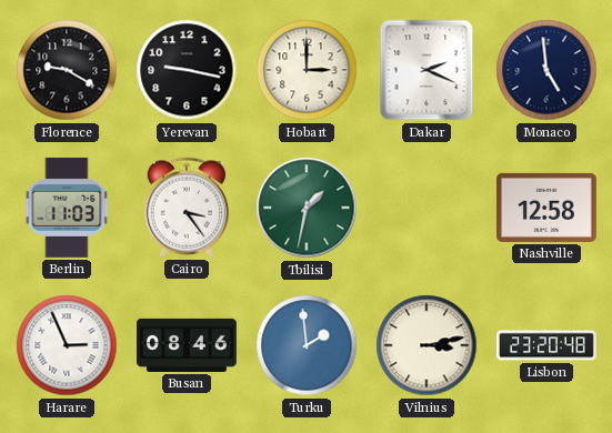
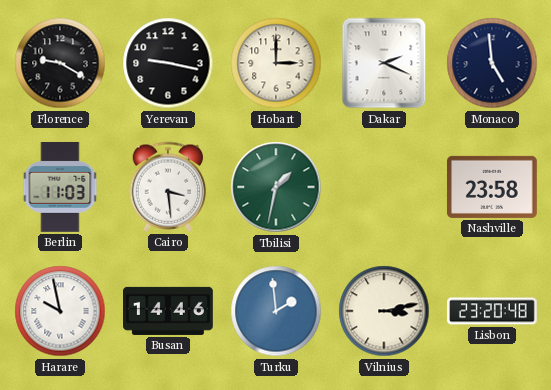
Cairo: 3:24 -> 3:29 (168, 187)
Nashville: 12:58 -> 23:58 (492, 187)
Harare: 2:56 -> 9:58 (60, 311)
Busan: 08:46 -> 14:46 (169, 311)
